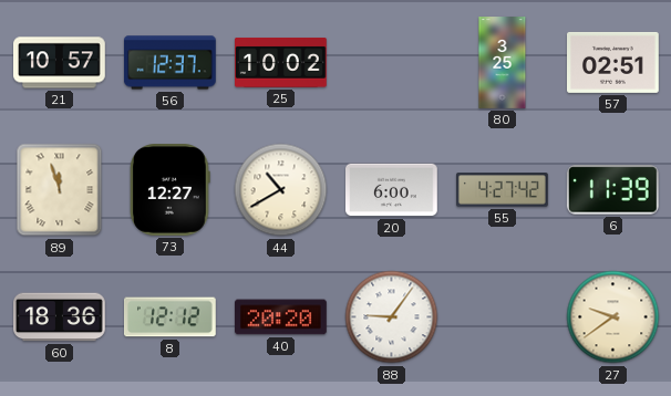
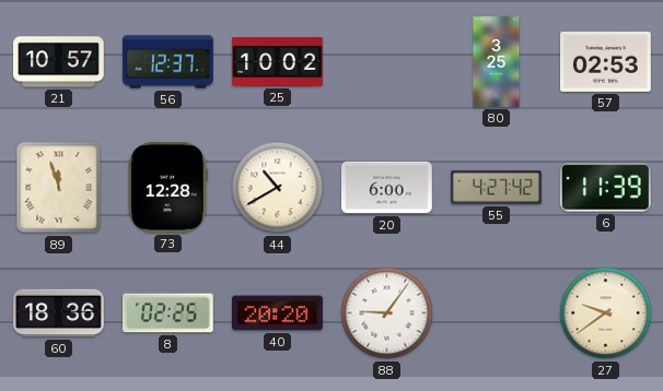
57: 02:51 -> 02:53 (606, 61)
73: 12:27 -> 12:28 (168, 188)
8: 12:12 -> 02:25 (168, 313)
